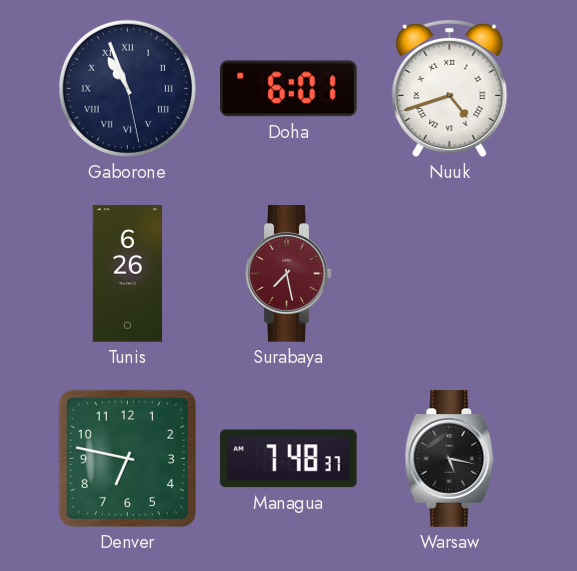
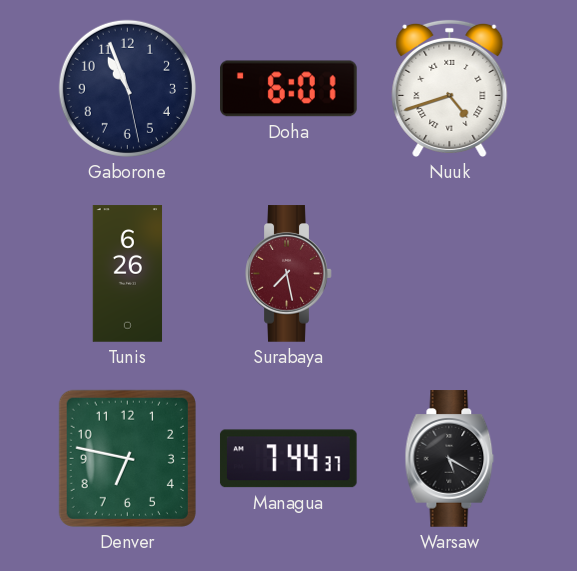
Gaborone numerals: Roman -> Arabic (127, 88)
Managua: 7:48 -> 7:44 (288, 459)
Warsaw: 5:17 -> 5:20 (450, 459)
